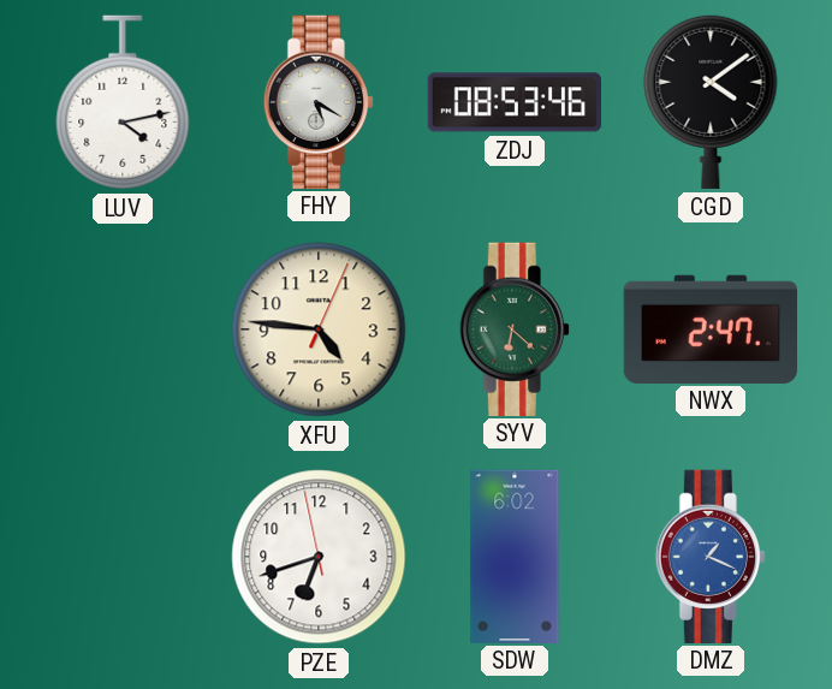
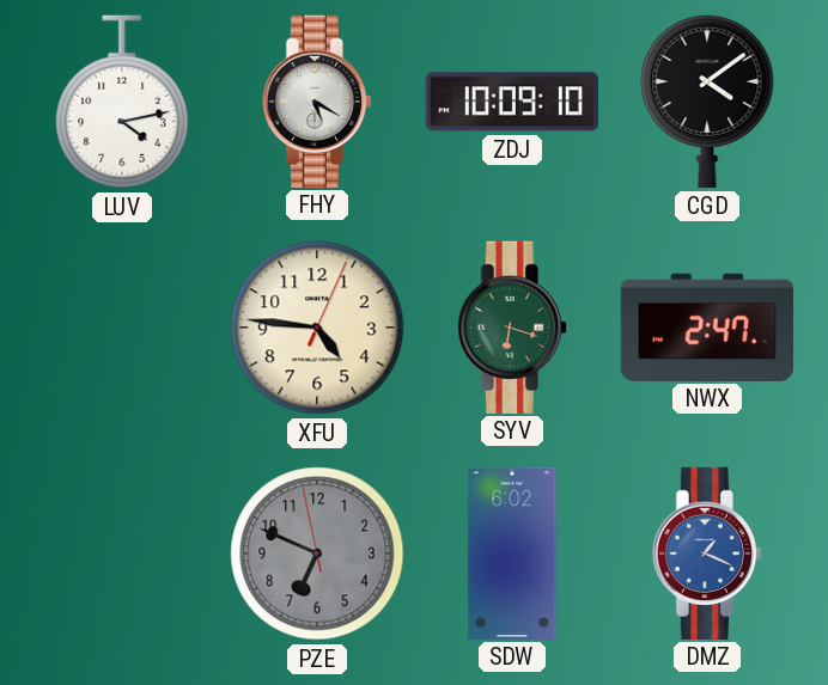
ZDJ: 08:53 -> 10:09 (511, 102)
SYV: 6:22 -> 6:18 (512, 326)
PZE: 6:41 -> 6:48 (317, 553)
PZE dial: white -> grey (317, 553)
